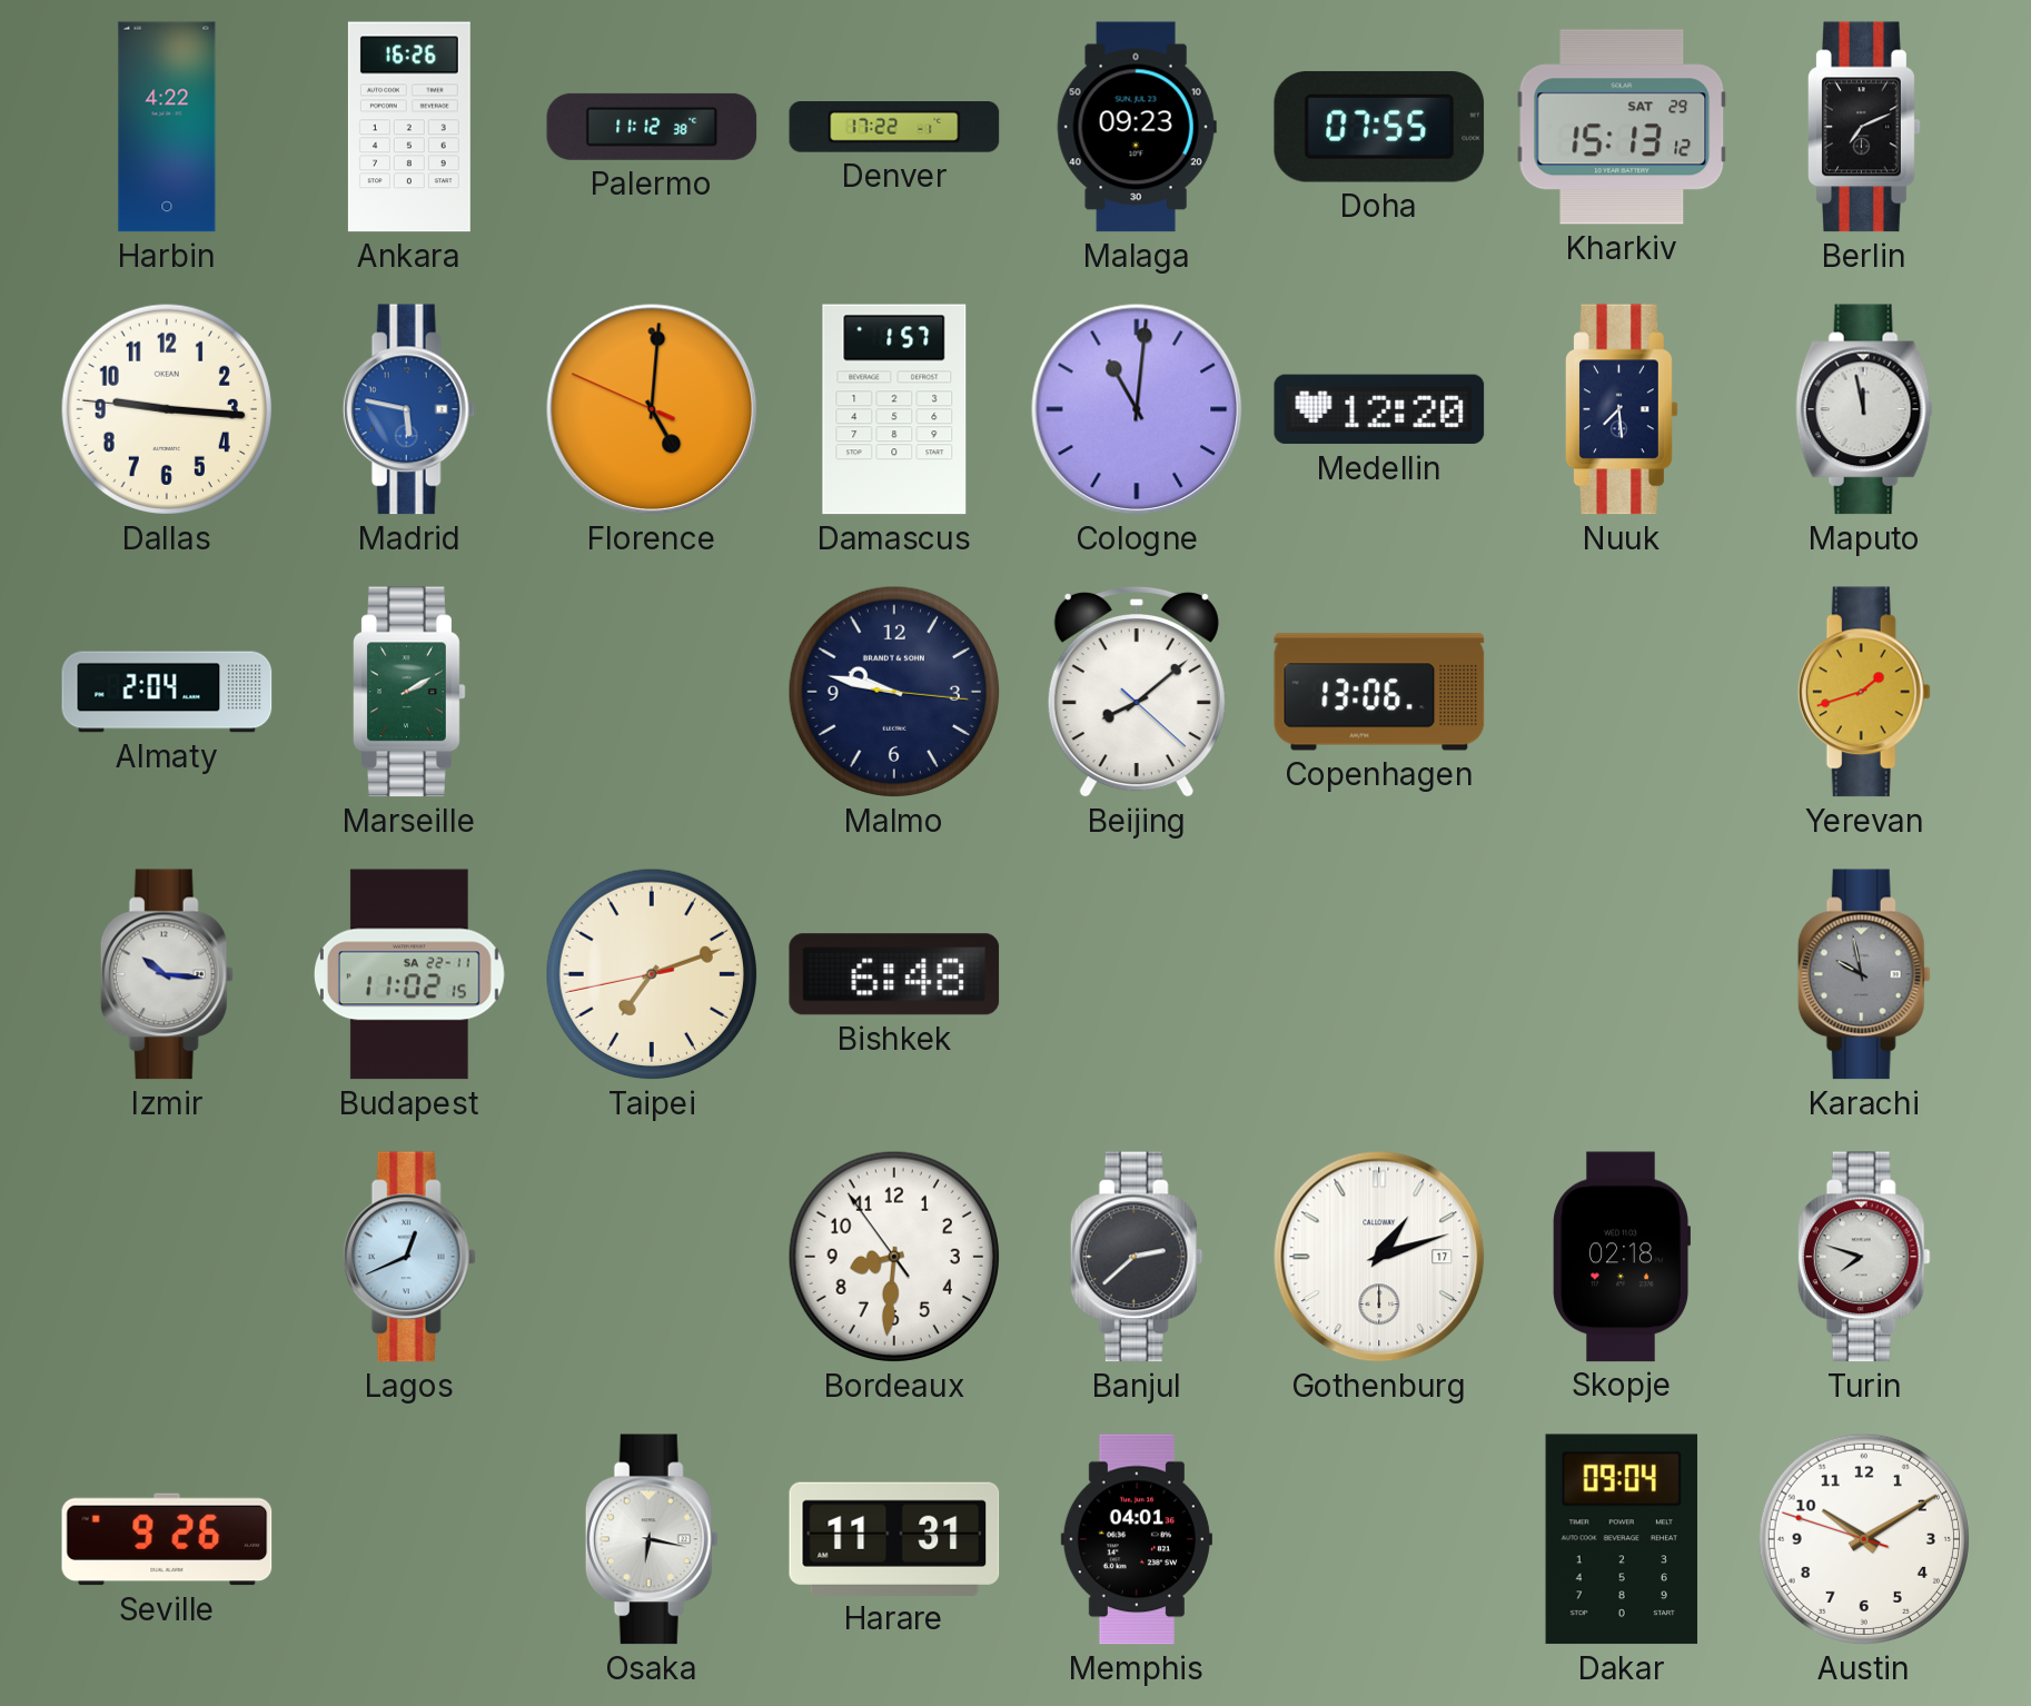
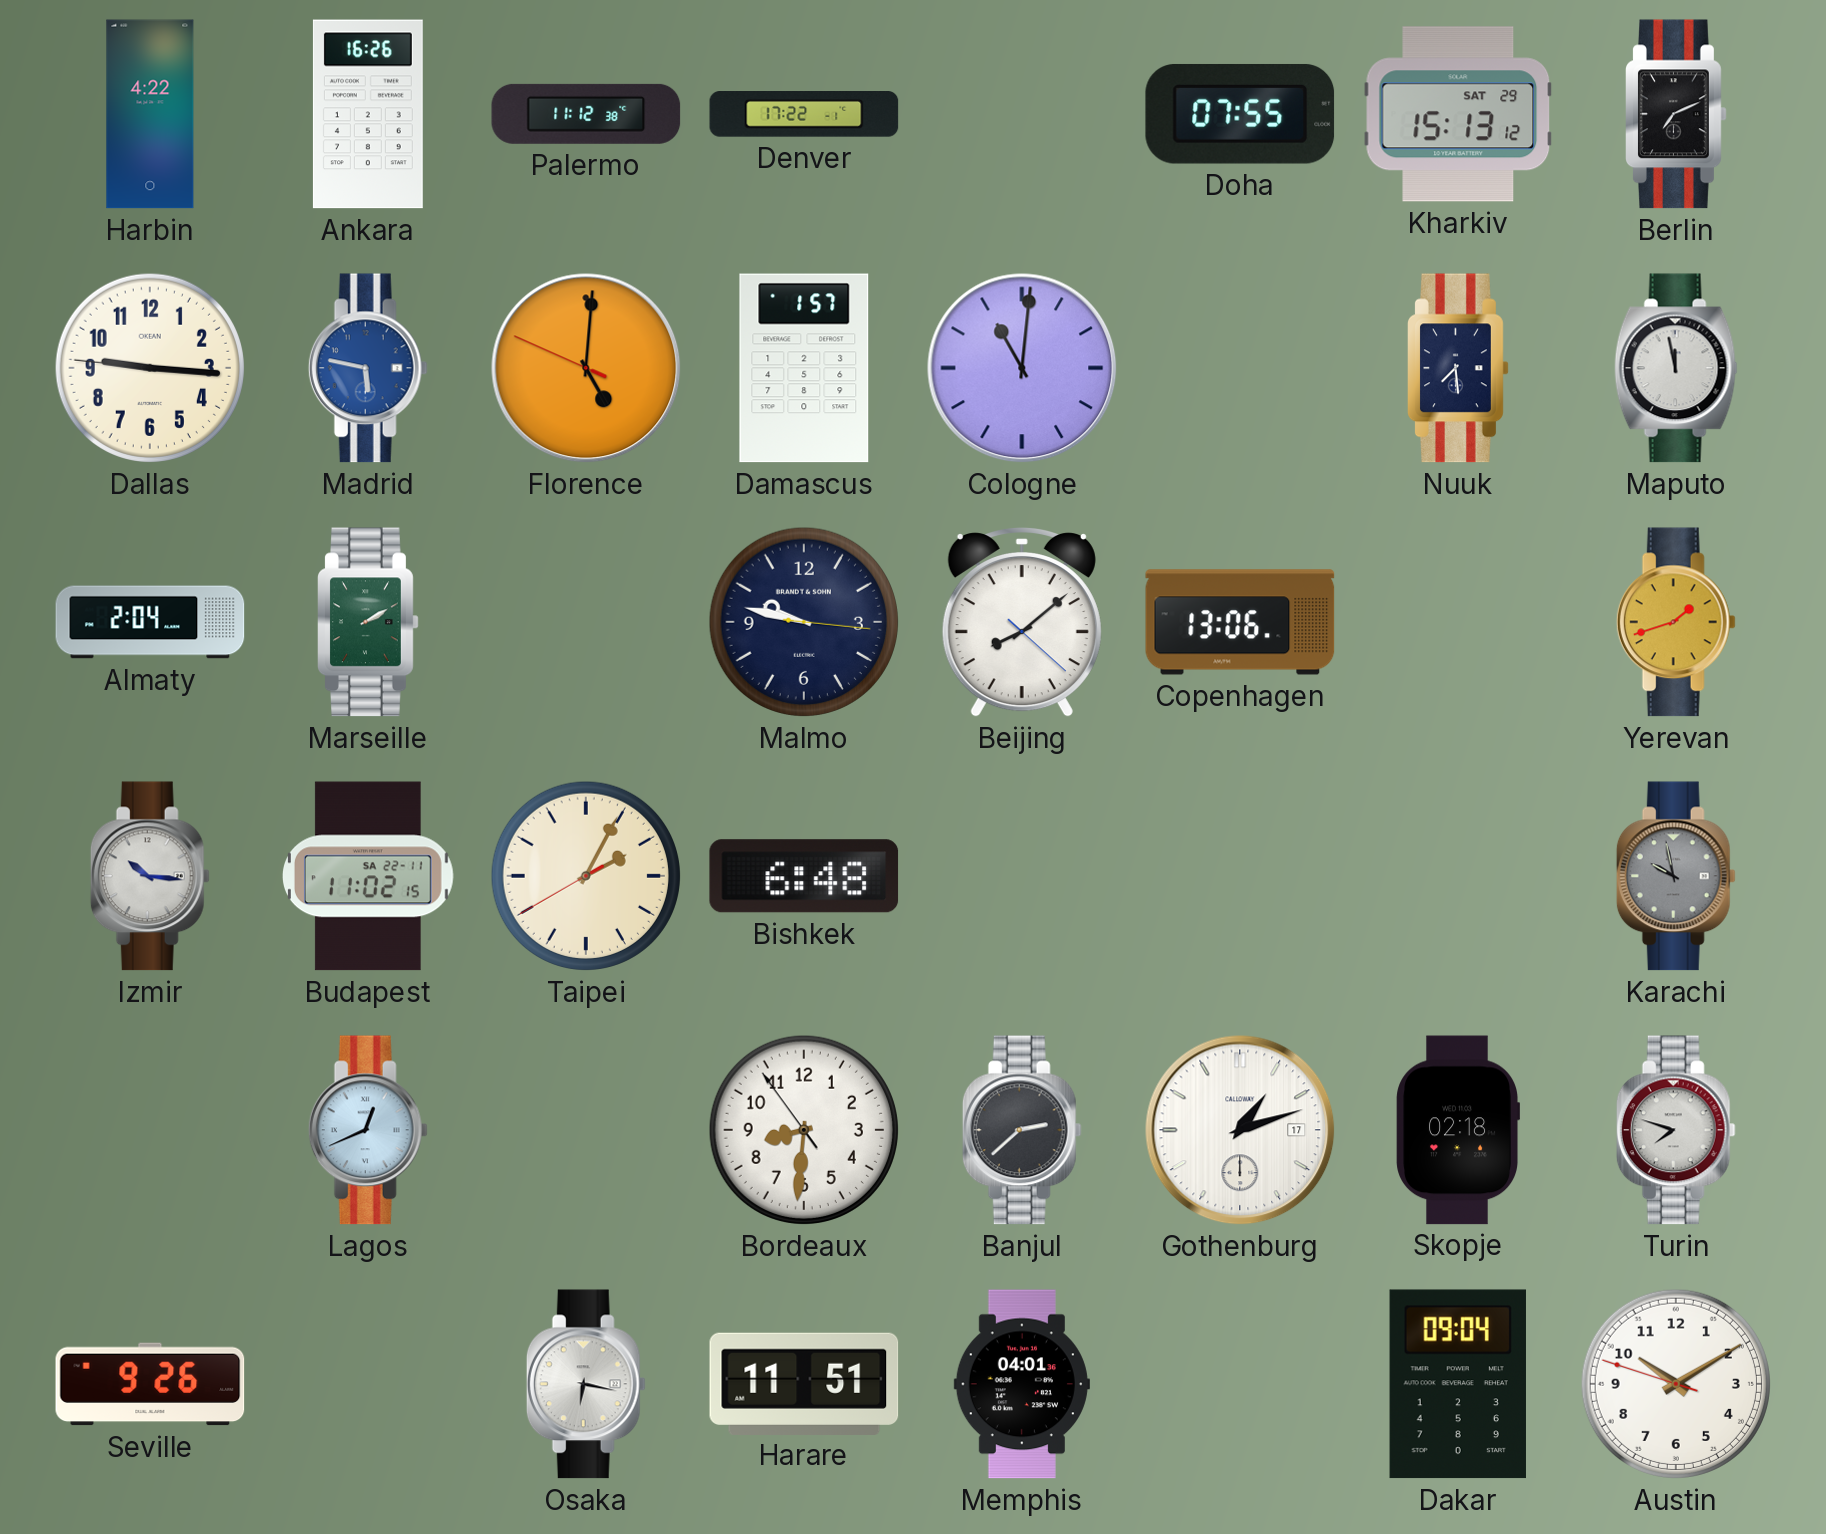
Malaga: 09:23 -> none (1137, 127)
Medellin: 12:20 -> none (1379, 409)
Taipei: 7:11 -> 2:04 (586, 876)
Harare: 11:31 -> 11:51 (804, 1383)
